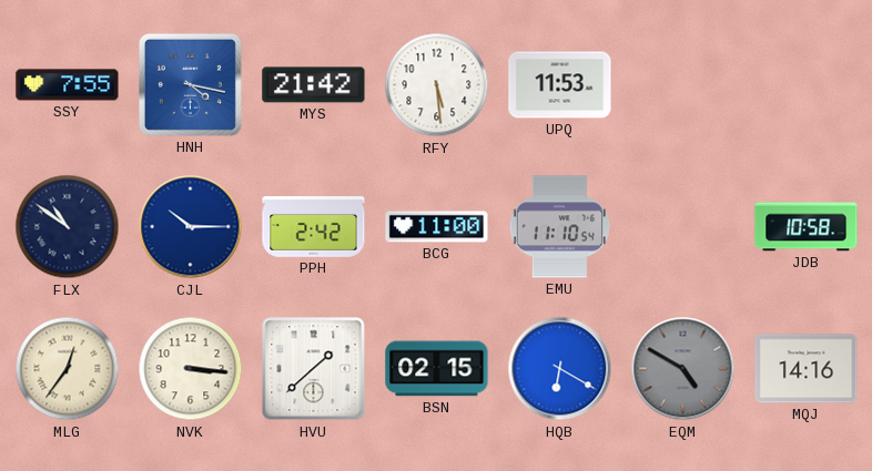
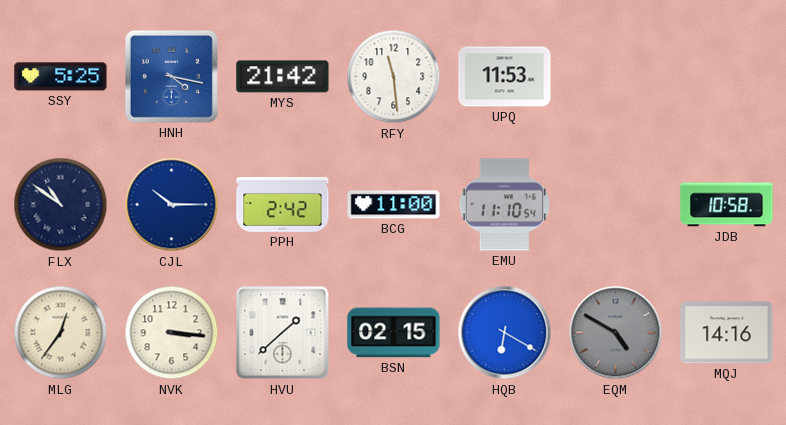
SSY: 7:55 -> 5:25 (61, 77)
RFY: 5:29 -> 11:29 (394, 77)
